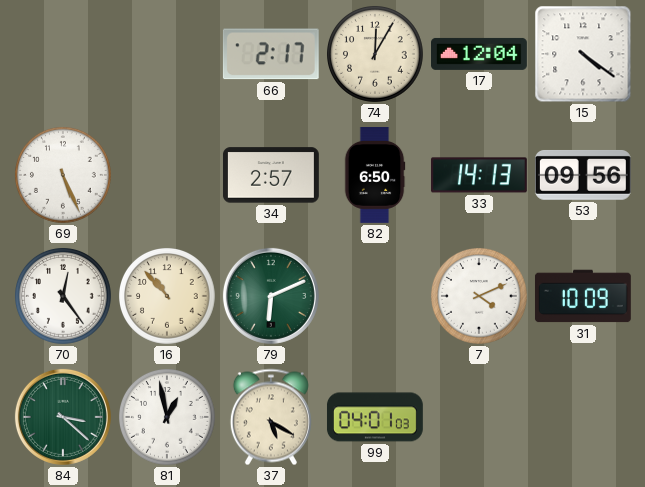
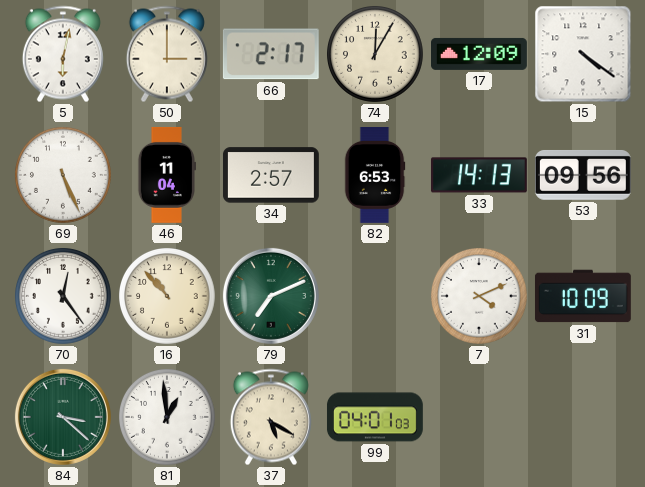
5: none -> 6:02 (63, 54)
50: none -> 3:00 (167, 54)
17: 12:04 -> 12:09 (480, 54)
46: none -> 11:04 (166, 175)
82: 6:50 -> 6:53 (375, 176)
79: 6:11 -> 7:11 (271, 296)
81: 12:58 -> 12:59 (168, 418)
